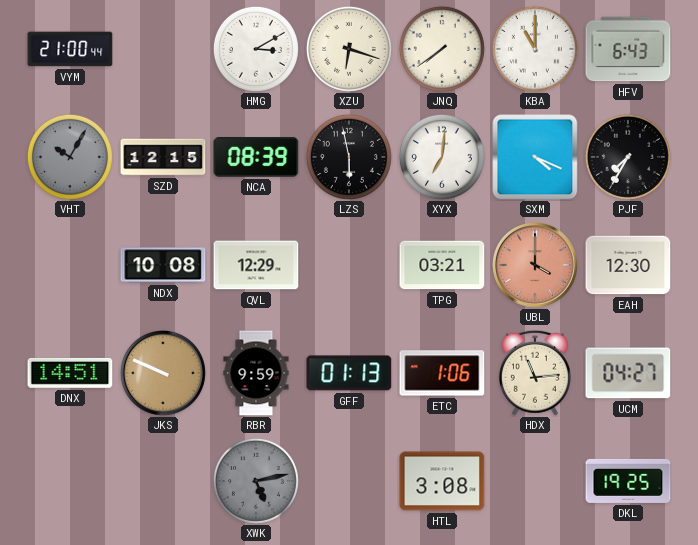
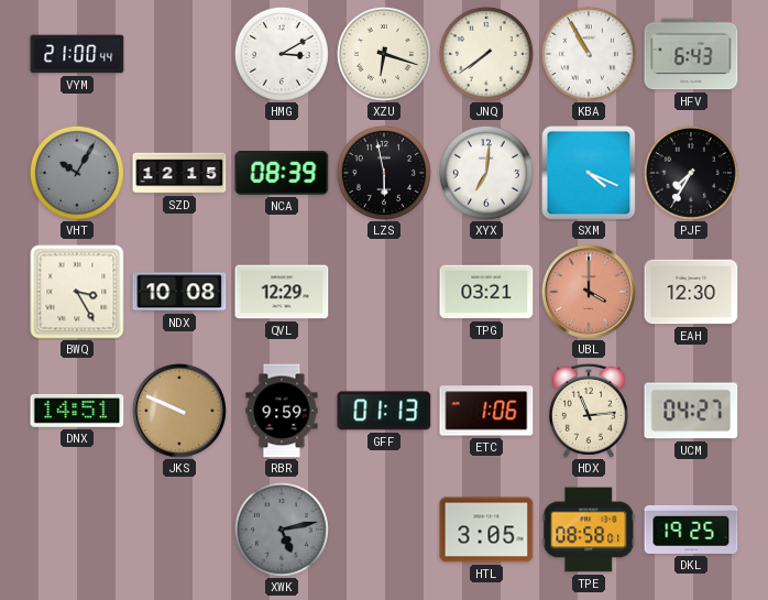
KBA: 11:00 -> 10:55 (589, 54)
BWQ: none -> 3:25 (77, 292)
HTL: 3:08 -> 3:05 (486, 530)
TPE: none -> 08:58 (589, 530)
